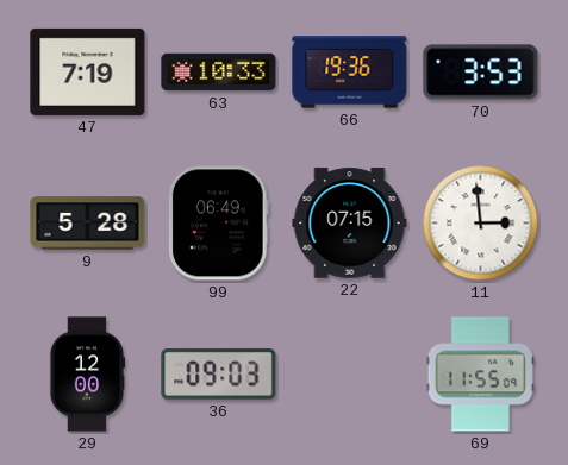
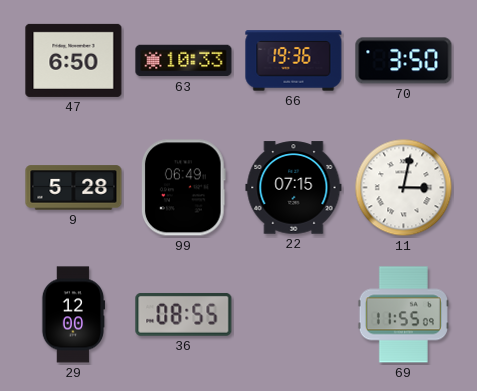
47: 7:19 -> 6:50 (74, 60)
70: 3:53 -> 3:50 (404, 61)
11: 2:59 -> 3:02 (404, 188)
36: 09:03 -> 08:55 (184, 314)
